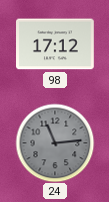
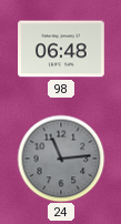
98: 17:12 -> 06:48 (62, 49)
